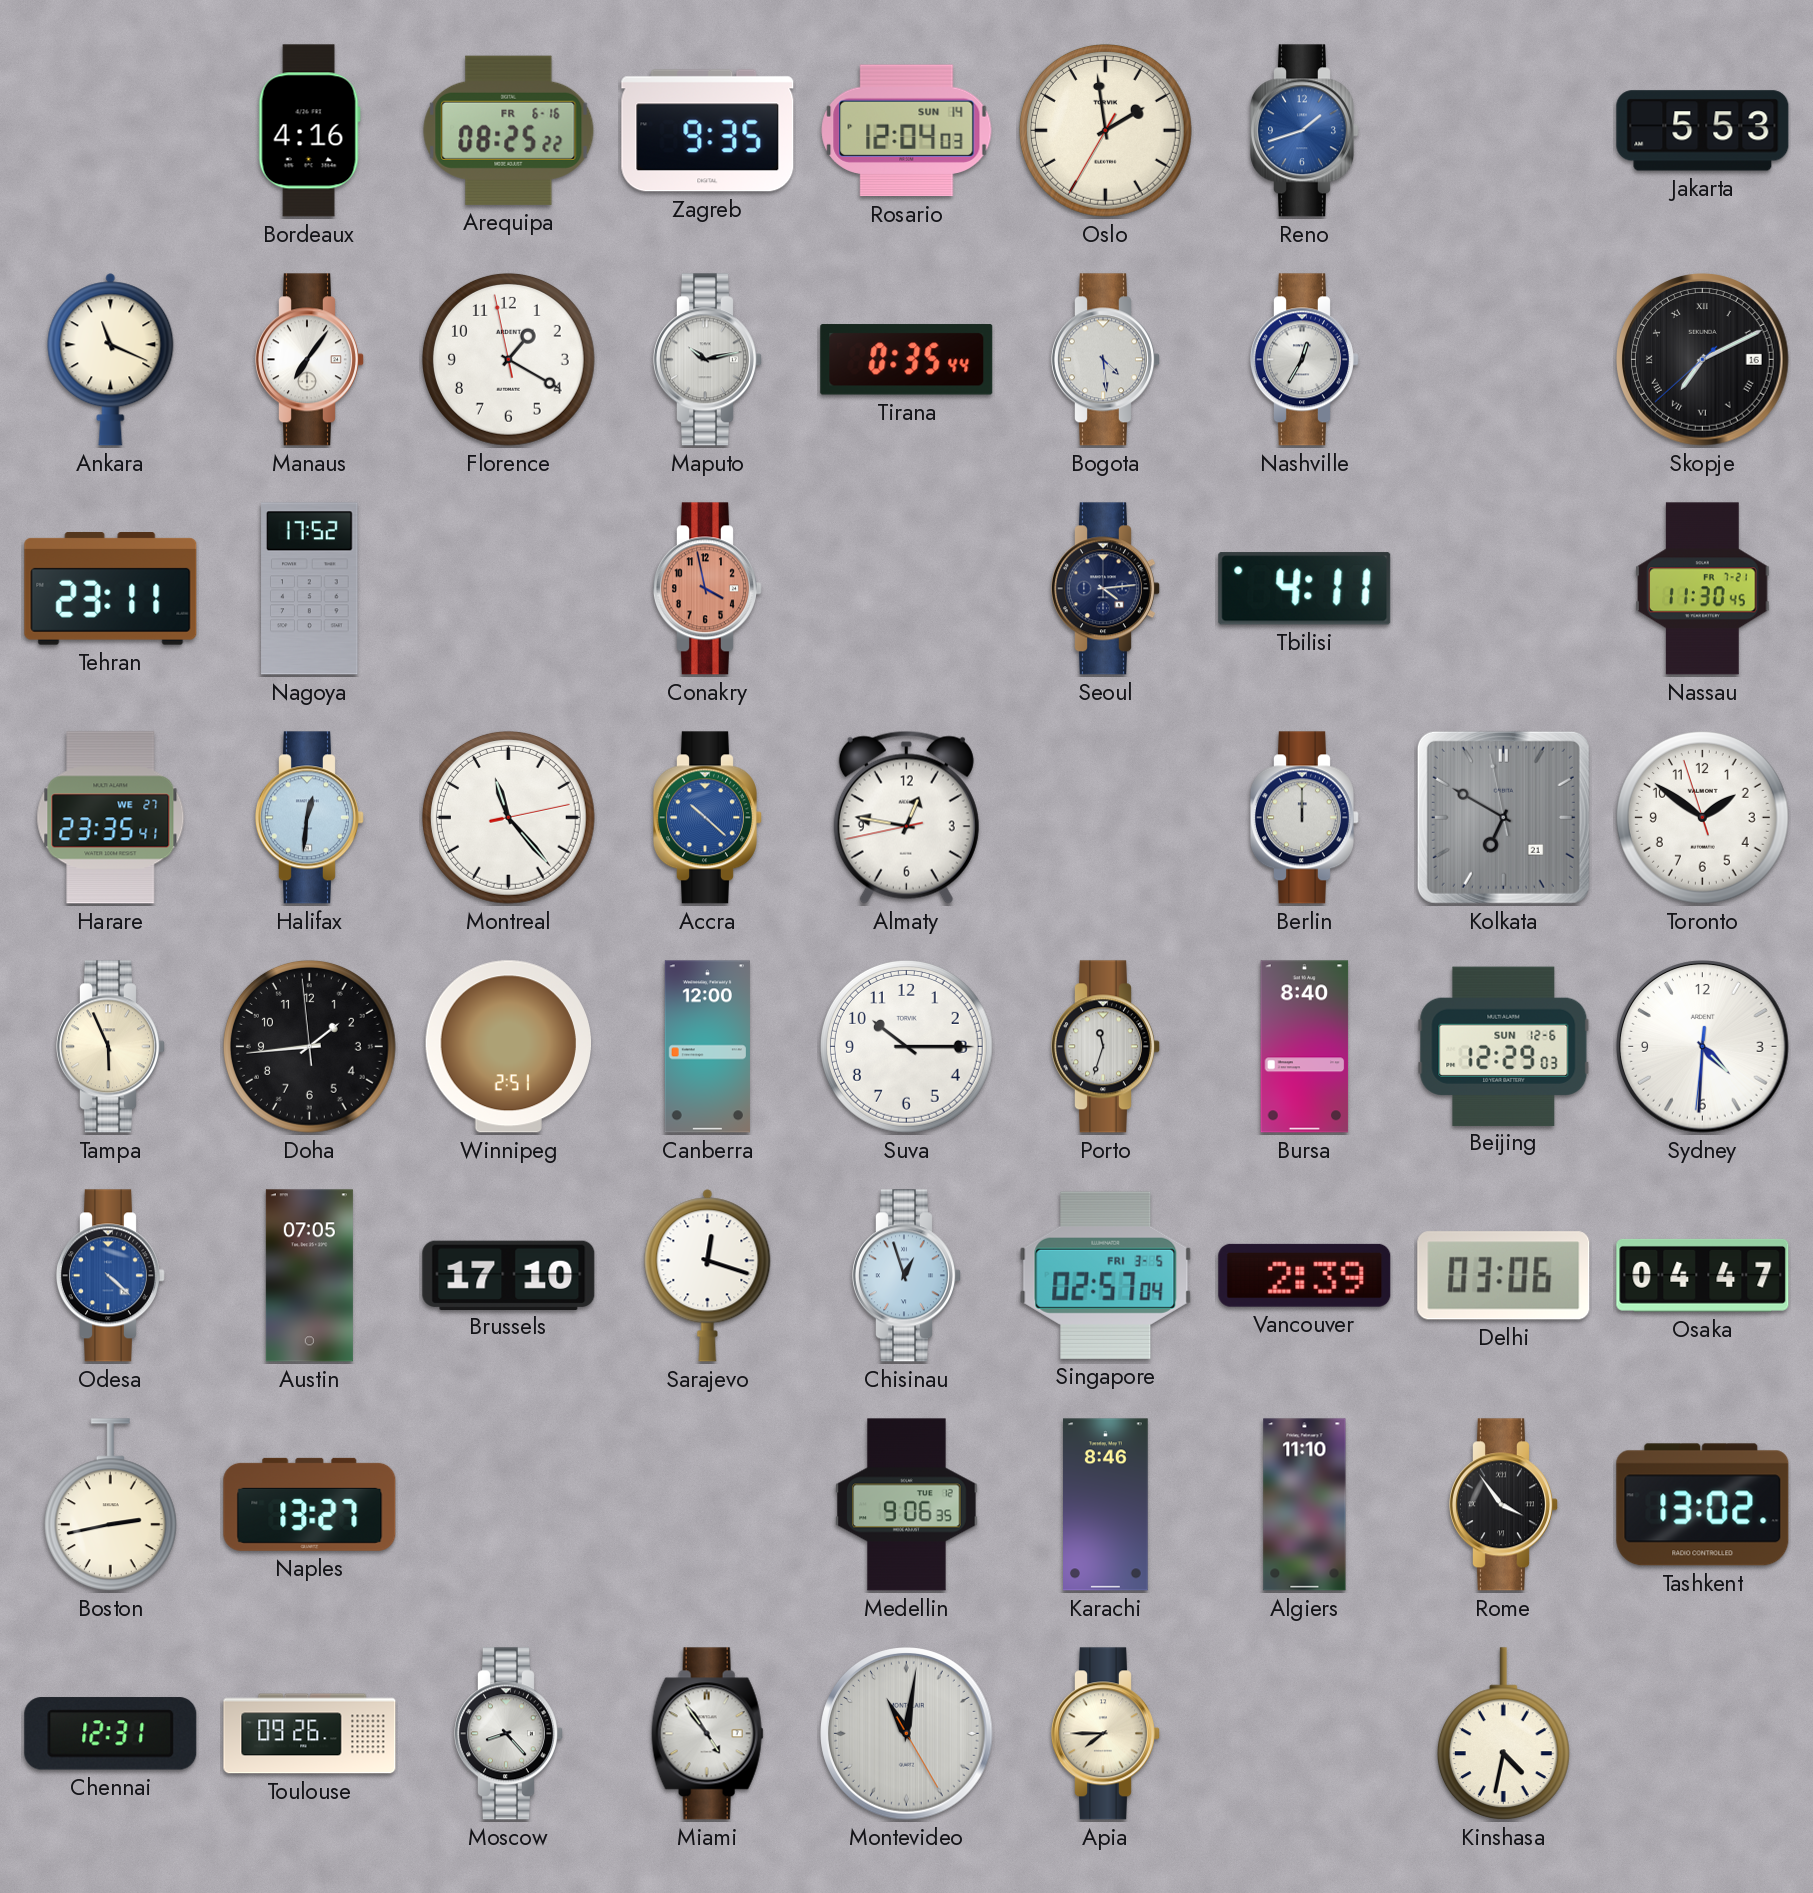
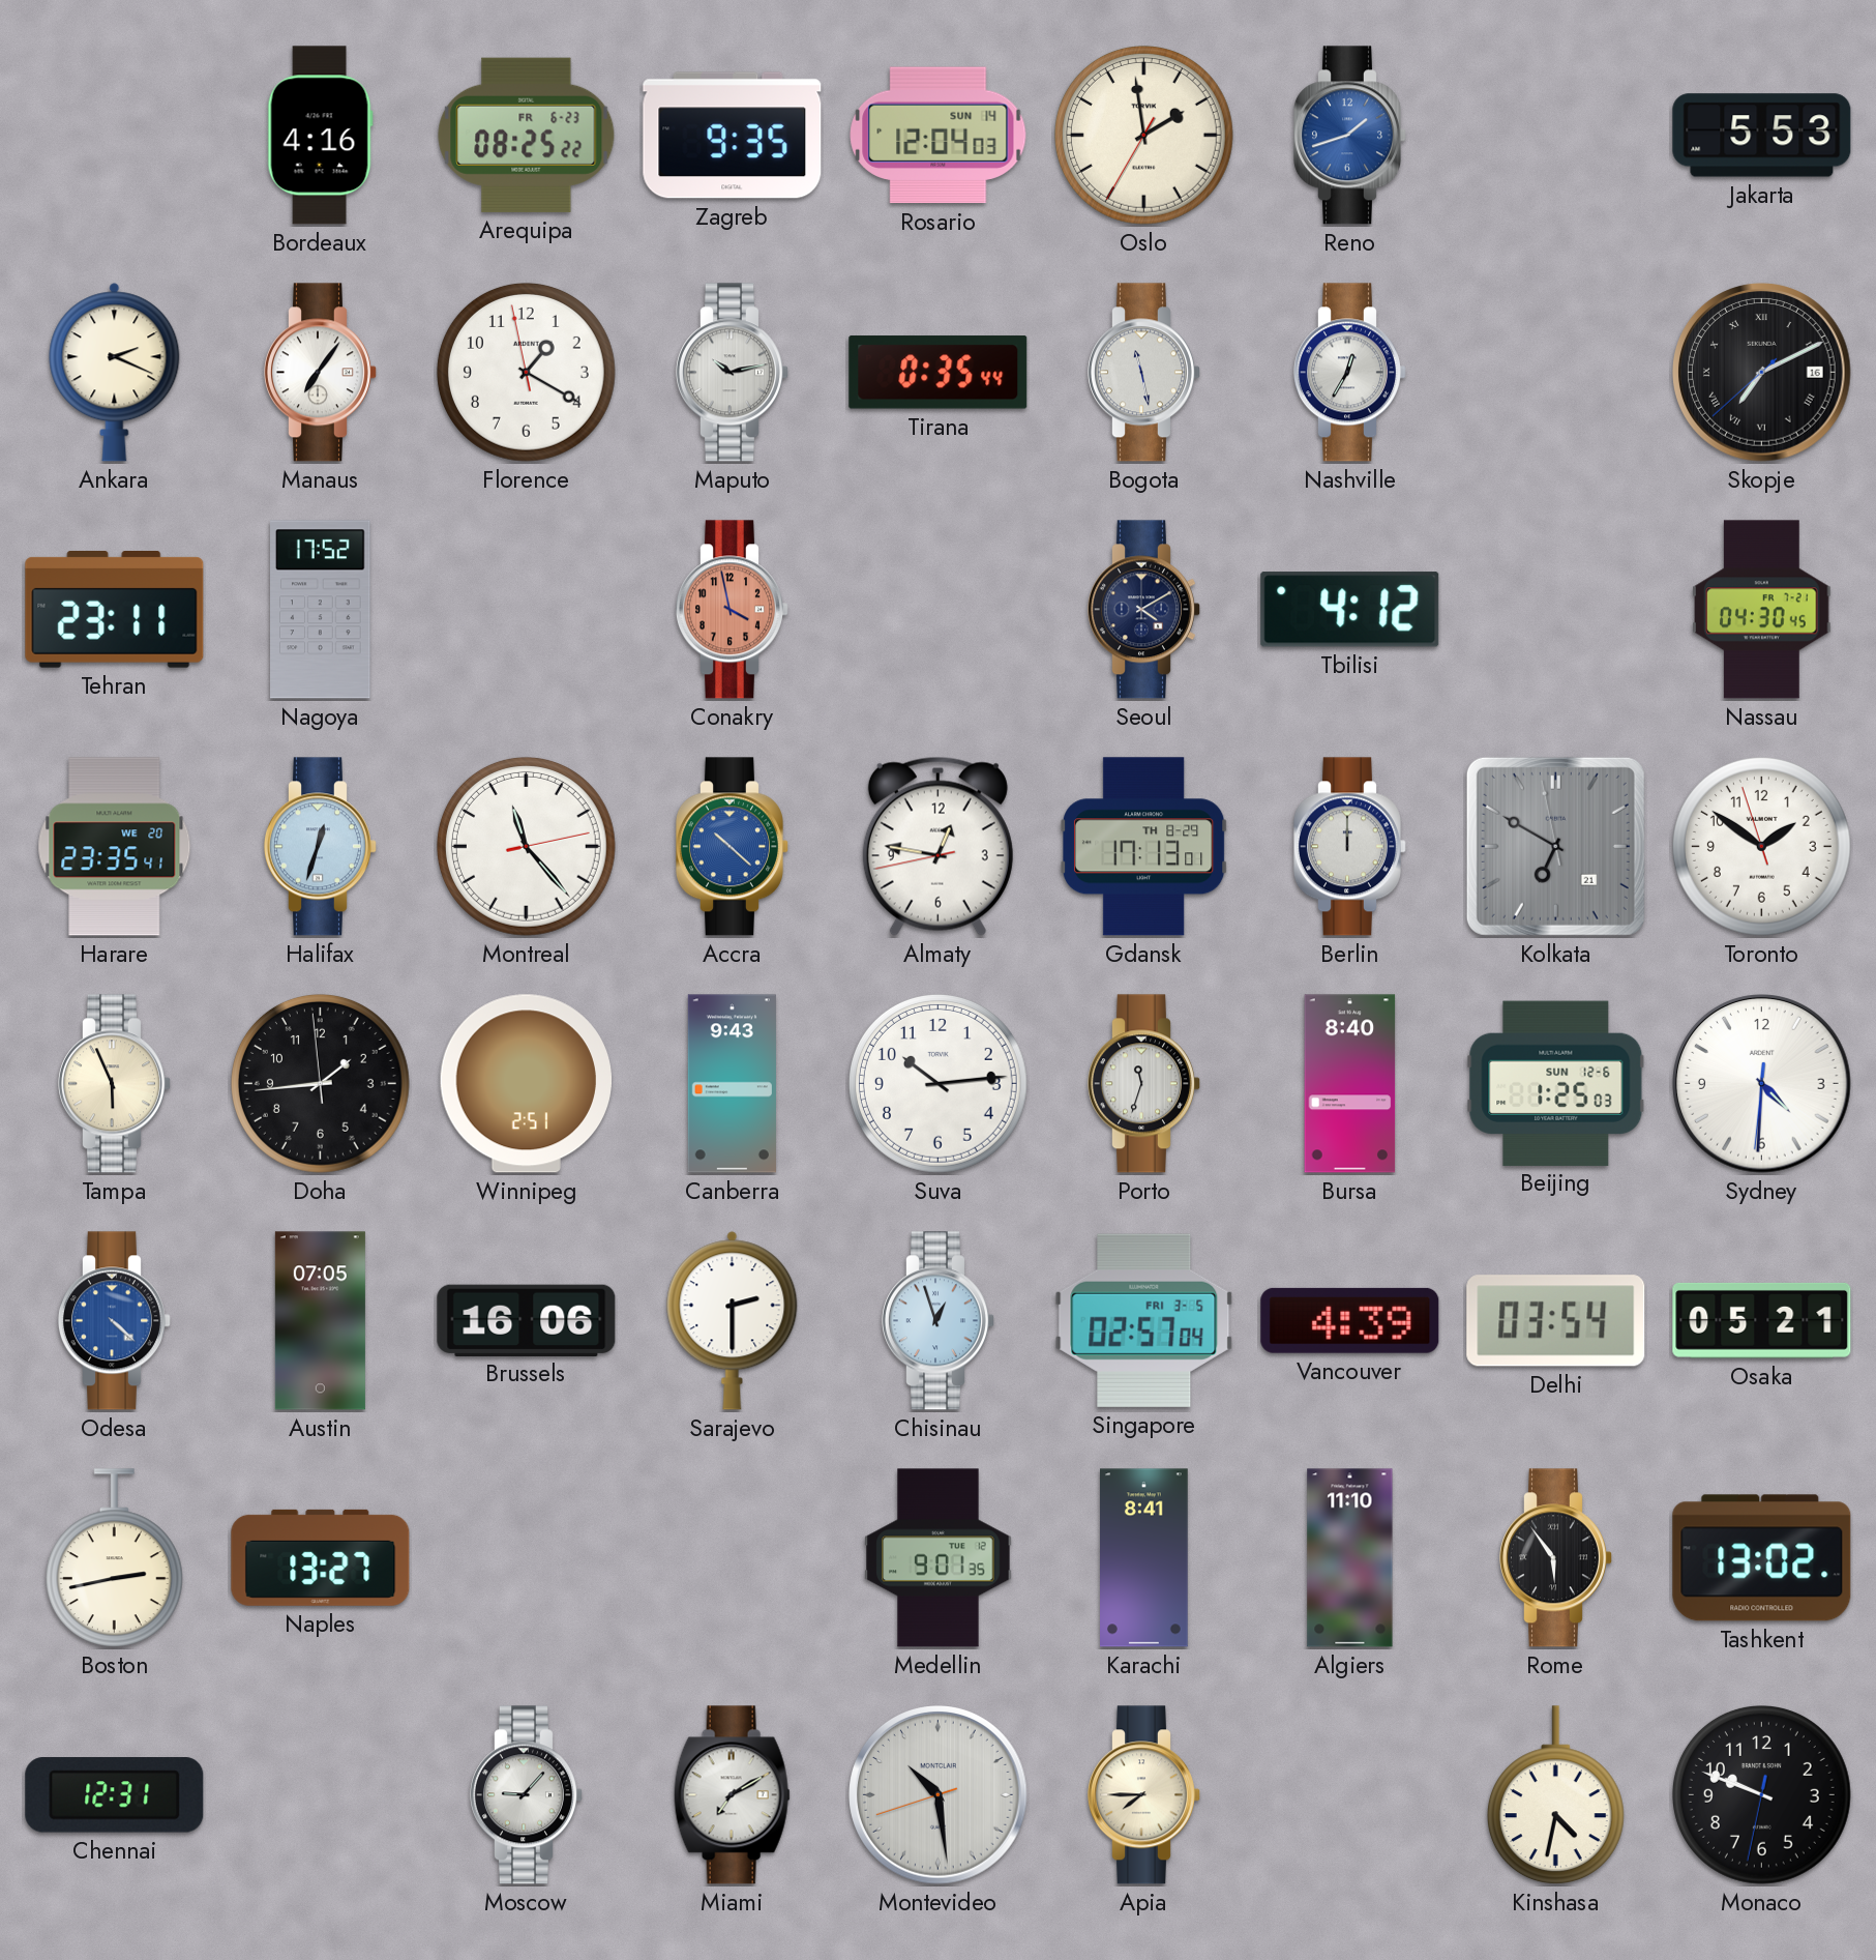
Arequipa date: FR 6-16 -> FR 6-23 (527, 135)
Ankara: 11:19 -> 2:19 (115, 373)
Bogota: 4:29 -> 11:28 (1143, 373)
Seoul: 4:14 -> 4:10 (1143, 610)
Tbilisi: 4:11 -> 4:12 (1350, 610)
Nassau: 11:30 -> 04:30 (1762, 610)
Harare date: WE 27 -> WE 20 (115, 847)
Halifax: 12:31 -> 12:33 (320, 847)
Gdansk: none -> 17:13 (1143, 847)
Canberra: 12:00 -> 9:43 (732, 1084)
Suva: 10:15 -> 10:14 (937, 1083)
Beijing: 12:29 -> 1:25 (1556, 1083)
Brussels: 17:10 -> 16:06 (527, 1320)
Sarajevo: 12:18 -> 2:30 (733, 1321)
Vancouver: 2:39 -> 4:39 (1350, 1320)
Delhi: 03:06 -> 03:54 (1556, 1321)
Osaka: 04:47 -> 05:21 (1762, 1320)
Medellin: 9:06 -> 9:01 (939, 1558)
Karachi: 8:46 -> 8:41 (1144, 1558)
Rome: 3:54 -> 5:54 (1555, 1558)
Toulouse: 09:26 -> none (310, 1734)
Moscow: 8:23 -> 9:07 (526, 1795)
Miami: 4:54 -> 7:10 (732, 1795)
Montevideo: 11:01 -> 10:28 (939, 1795)
Monaco: none -> 9:48 (1761, 1794)
